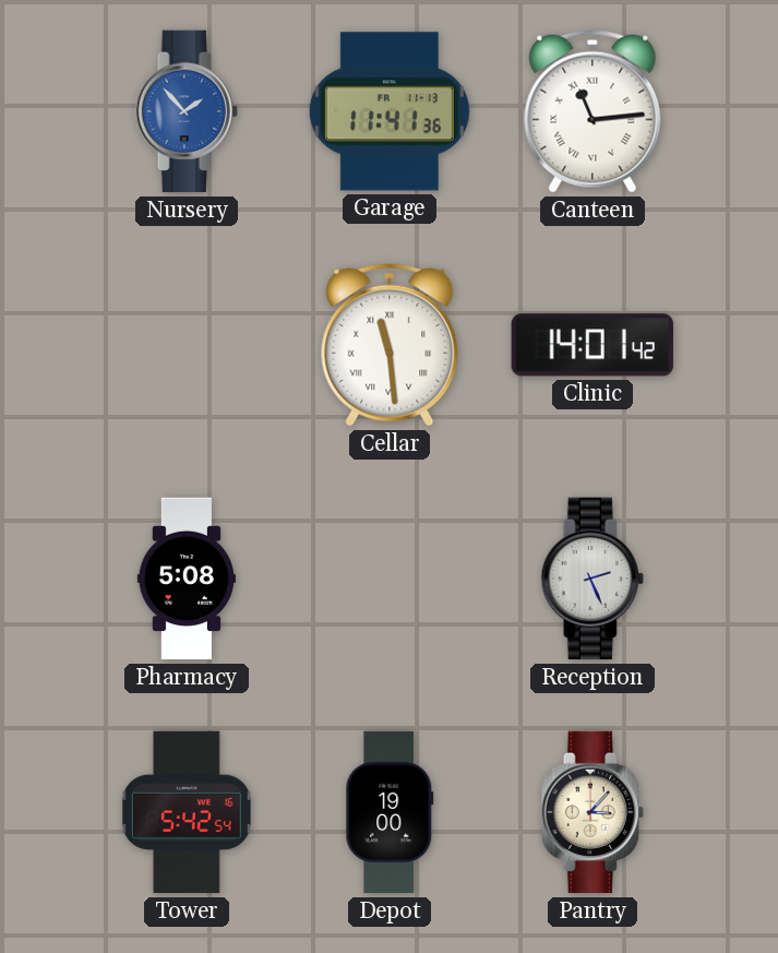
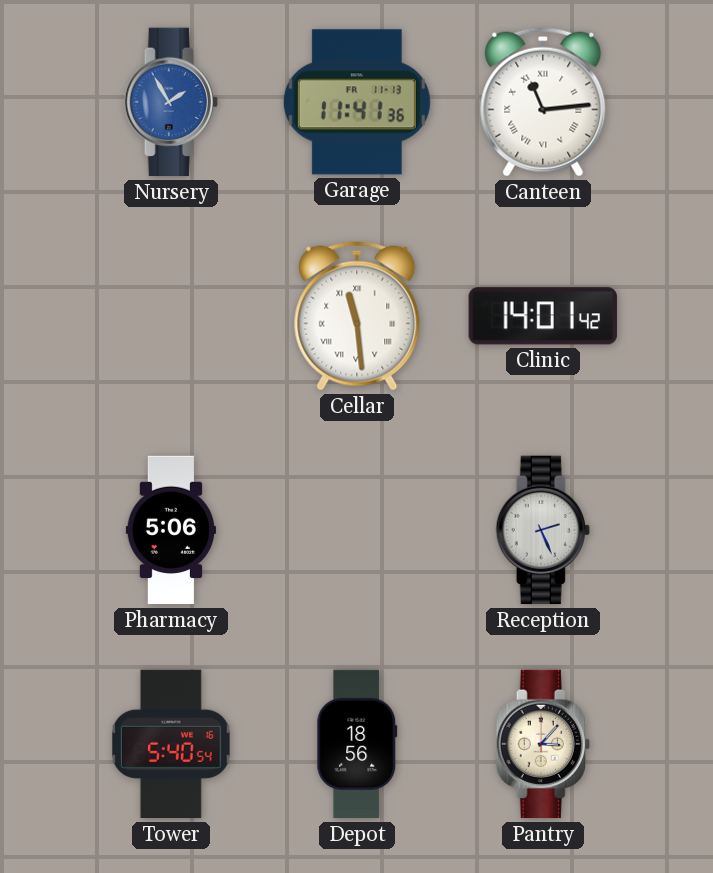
Nursery: 1:53 -> 1:55 (171, 102)
Pharmacy: 5:08 -> 5:06 (170, 530)
Tower: 5:42 -> 5:40 (171, 744)
Depot: 19:00 -> 18:56 (357, 744)
